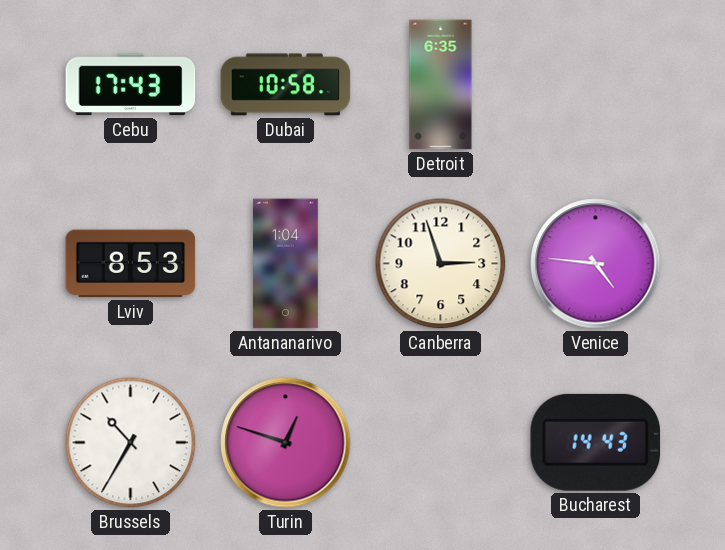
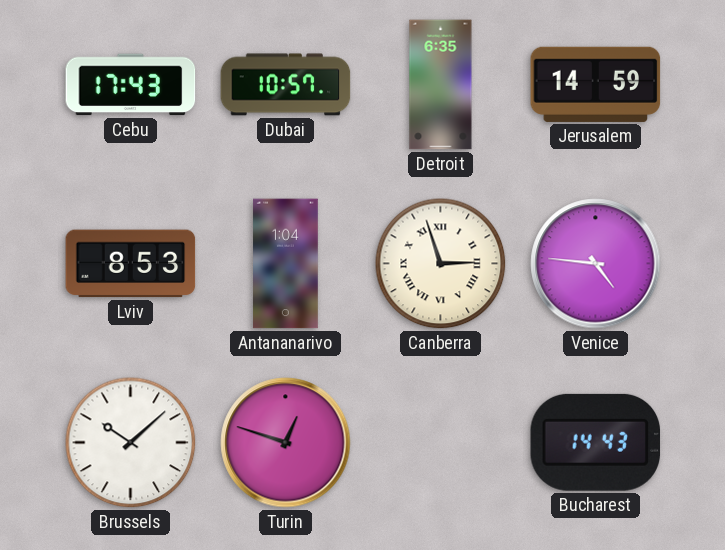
Dubai: 10:58 -> 10:57 (286, 85)
Jerusalem: none -> 14:59 (596, 84)
Canberra numerals: Arabic -> Roman (441, 264)
Brussels: 10:35 -> 10:08 (131, 443)
